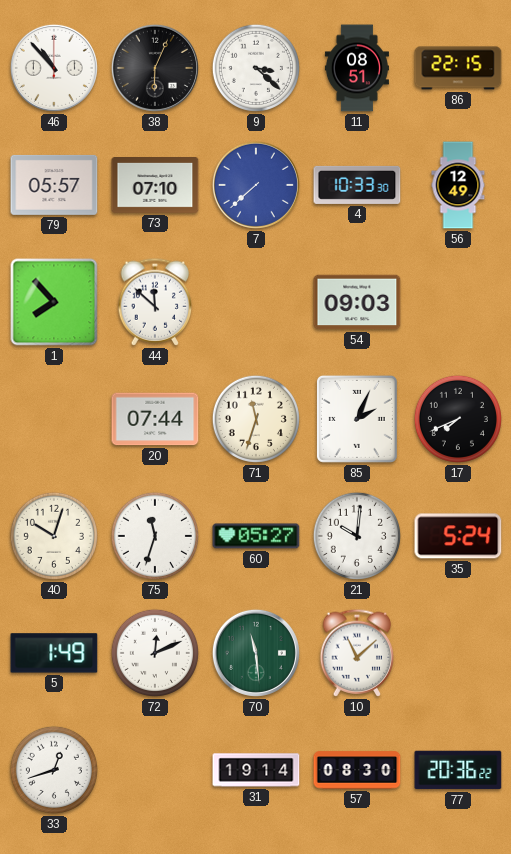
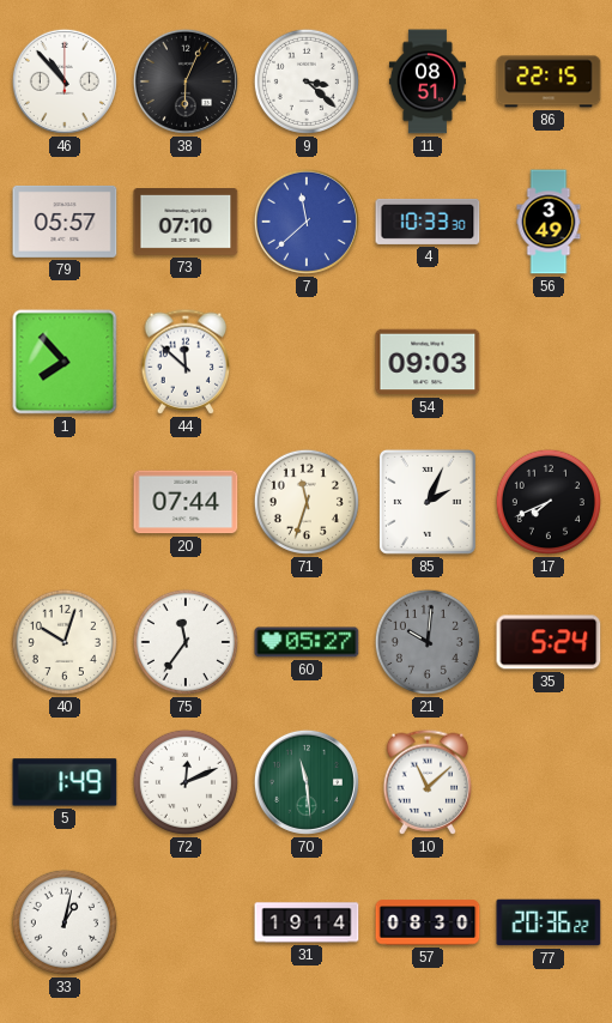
7: 7:38 -> 11:38 (307, 222)
56: 12:49 -> 3:49 (549, 222)
75: 11:33 -> 11:36 (186, 642)
21 dial: white -> grey (428, 642)
33: 12:42 -> 1:02 (65, 922)
